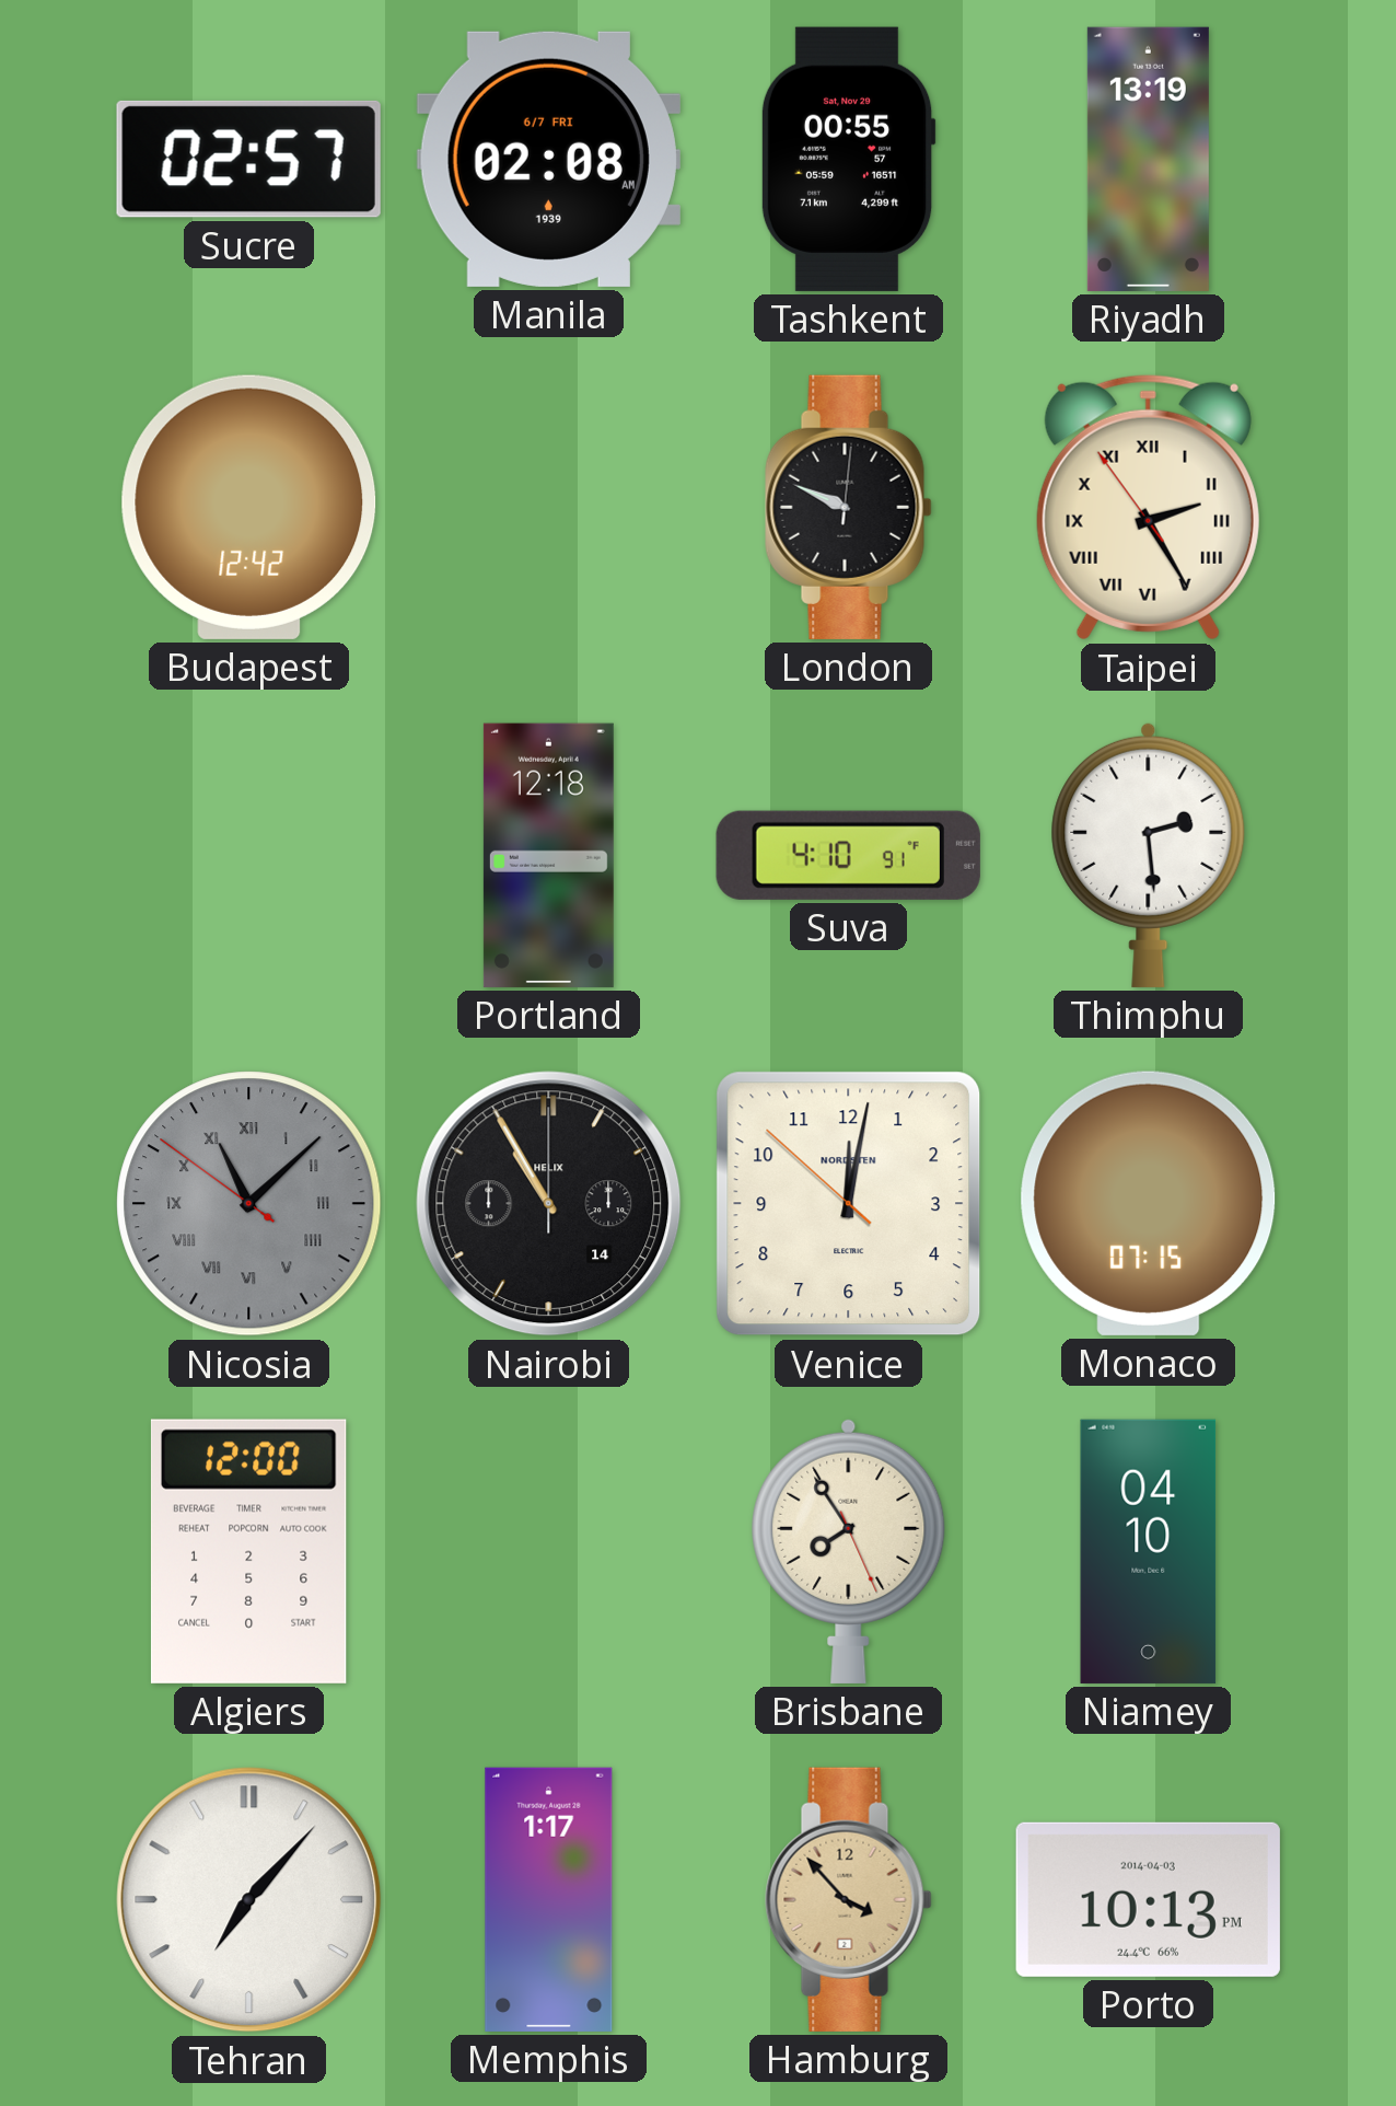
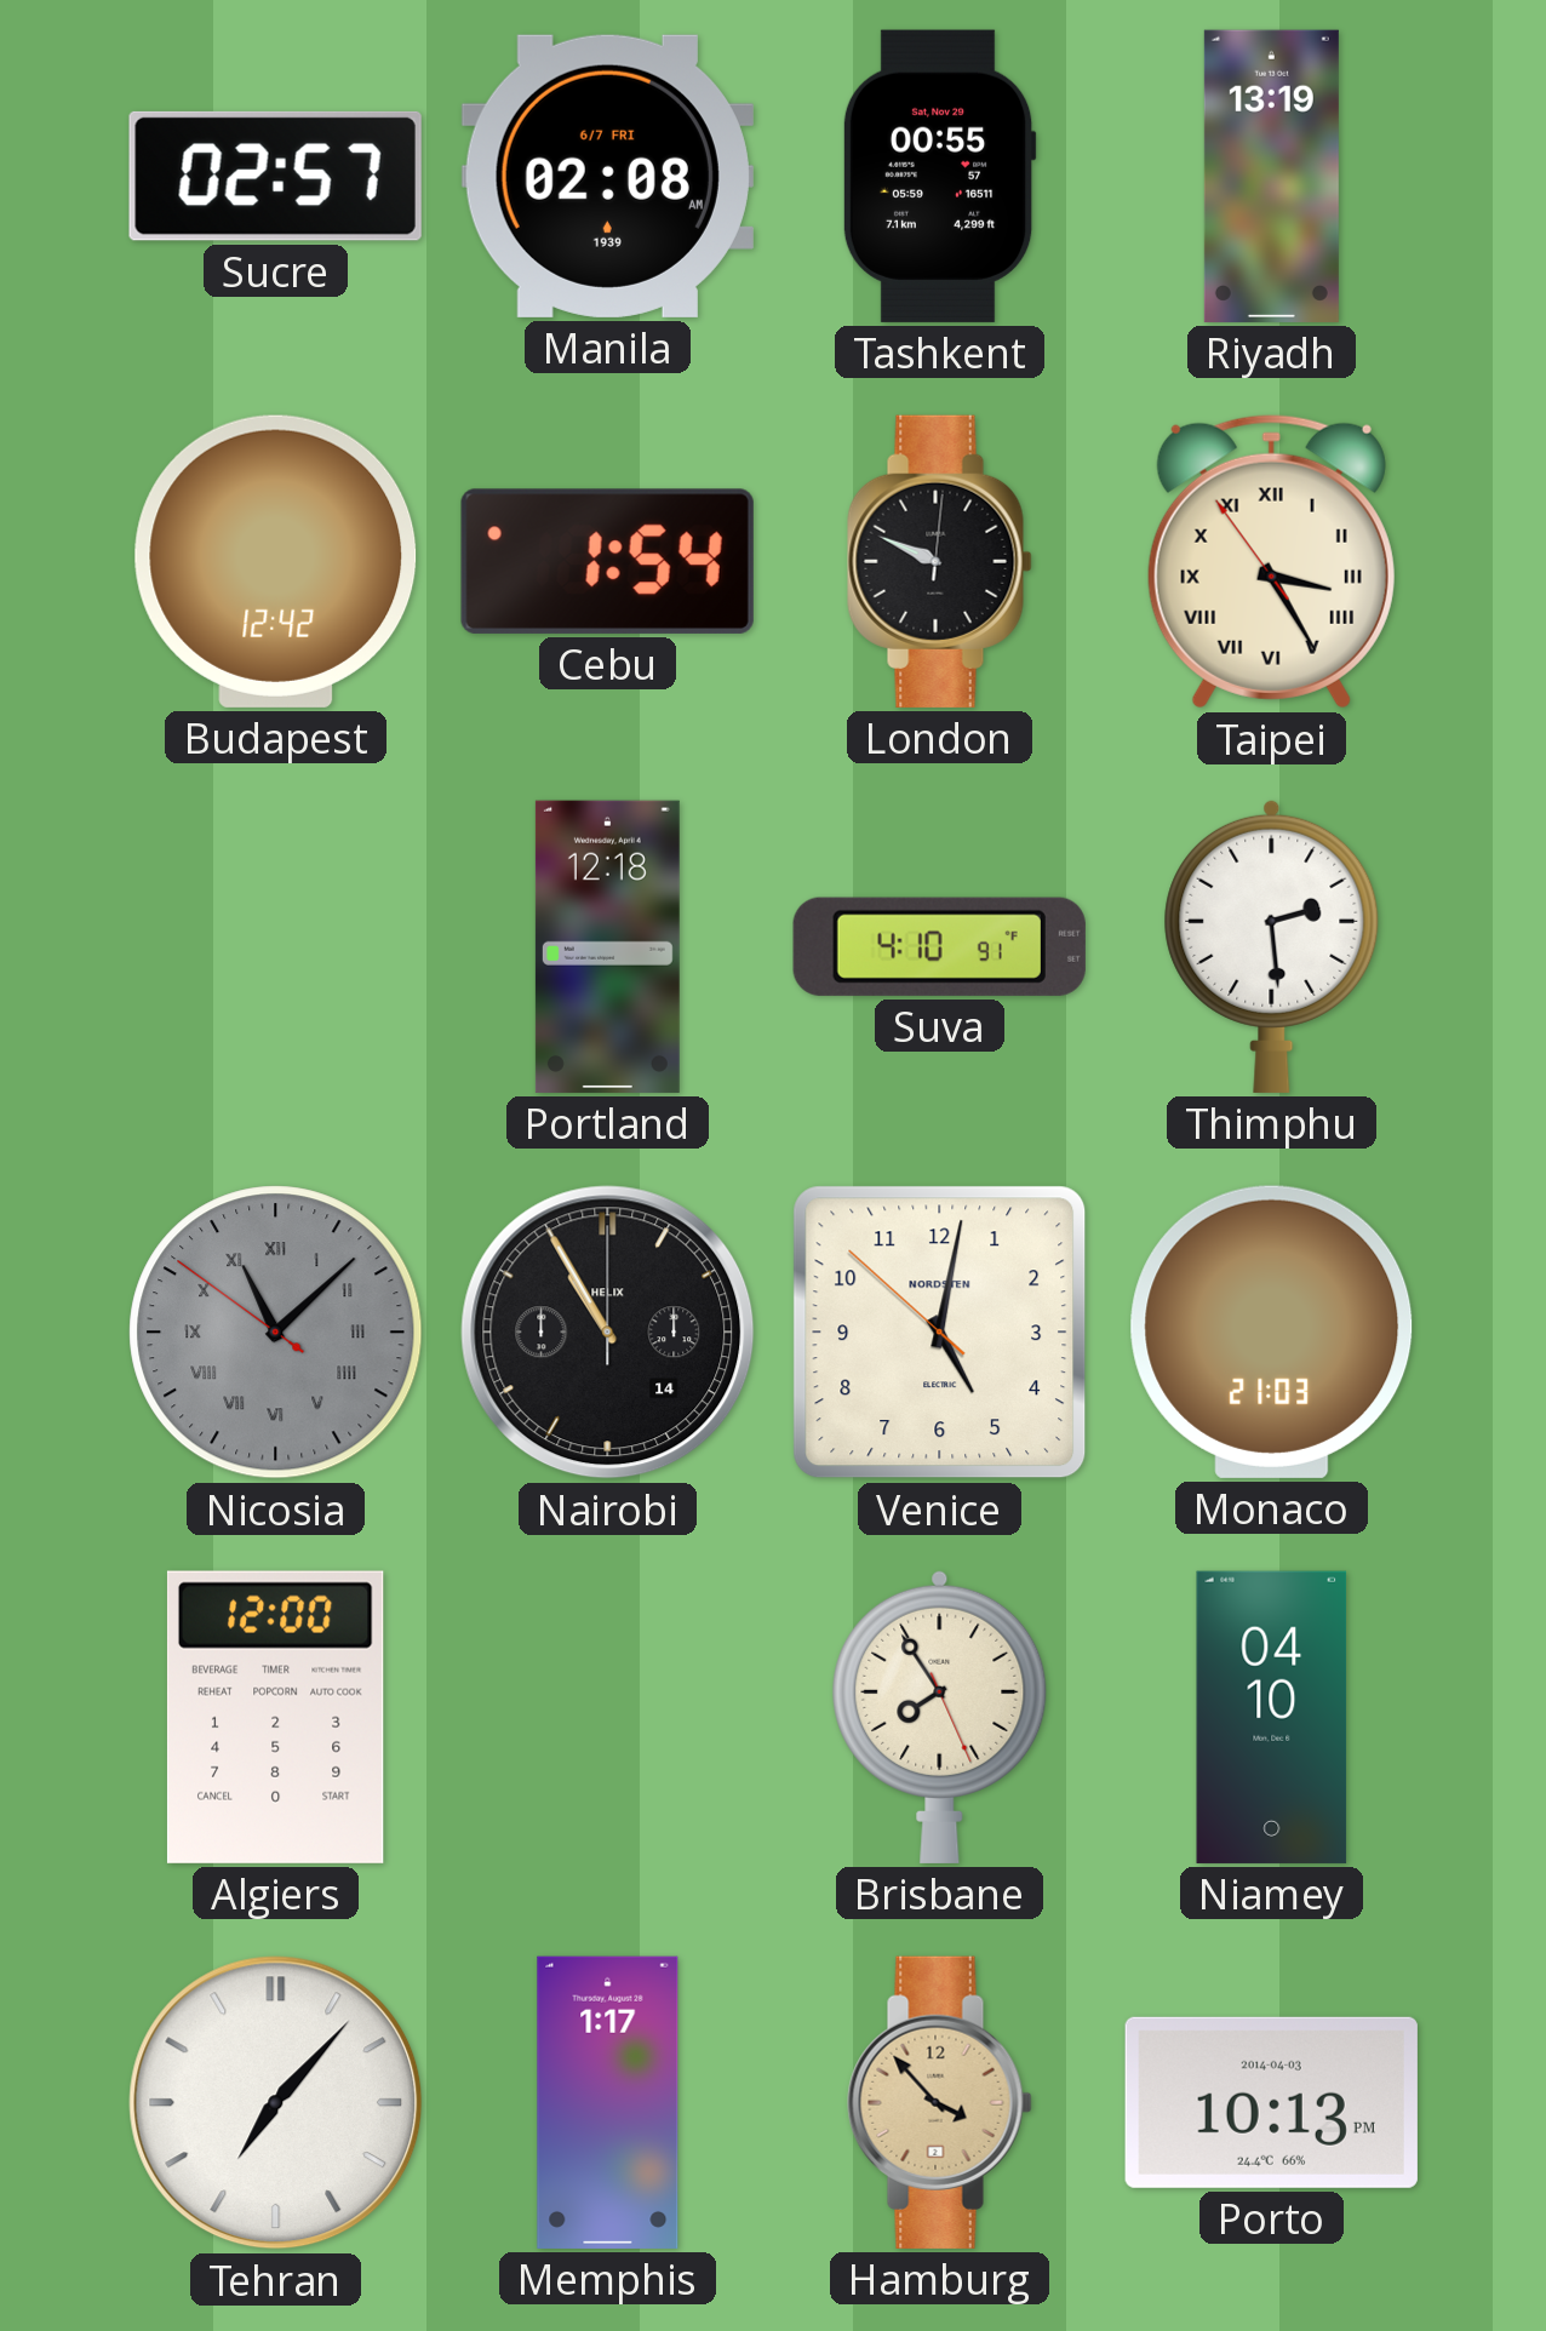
Cebu: none -> 1:54 (607, 561)
Taipei: 2:24 -> 3:24 (1271, 561)
Venice: 12:01 -> 5:01 (940, 1333)
Monaco: 07:15 -> 21:03 (1272, 1331)
